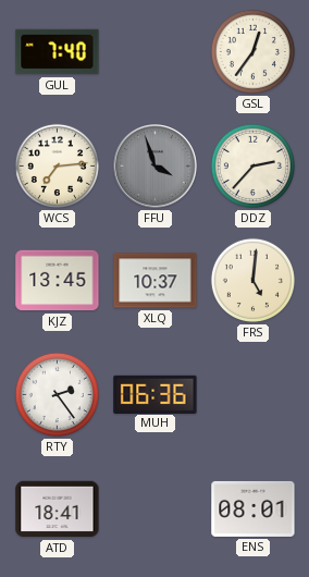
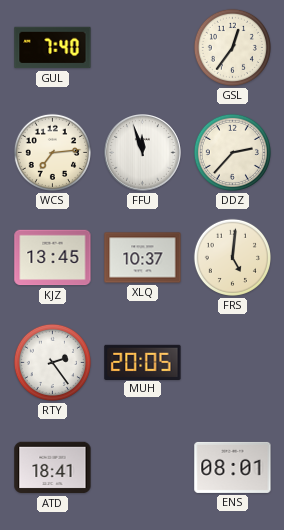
FFU: 3:57 -> 11:57 (143, 153)
FFU dial: grey -> white (143, 153)
MUH: 06:36 -> 20:05 (143, 362)
